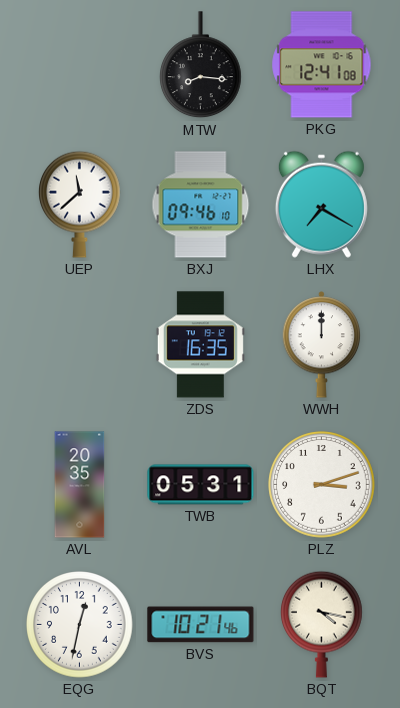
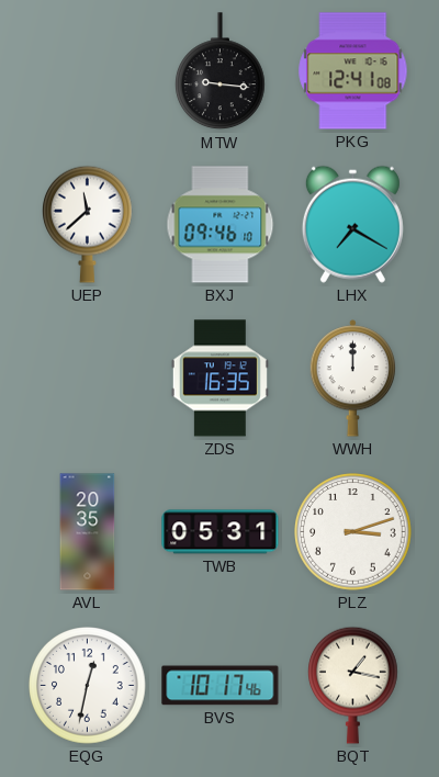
MTW: 8:16 -> 9:16 (221, 71)
BVS: 10:21 -> 10:17 (221, 686)
BQT: 4:17 -> 1:17 (353, 685)
